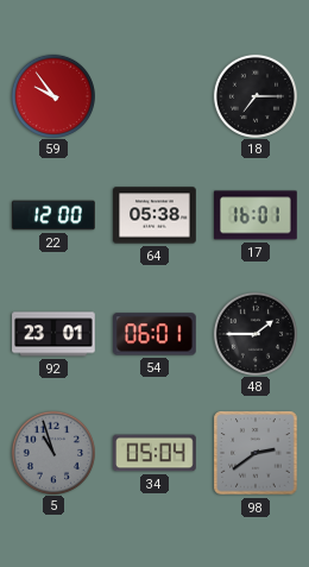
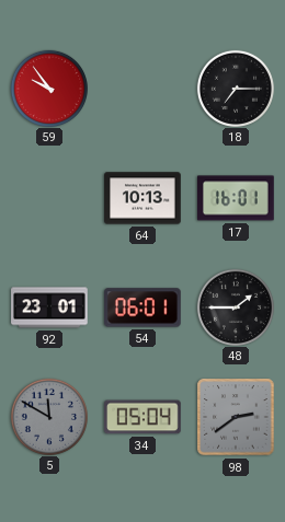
22: 12:00 -> none (53, 215)
64: 05:38 -> 10:13 (142, 198)
5: 10:57 -> 11:50 (48, 416)
